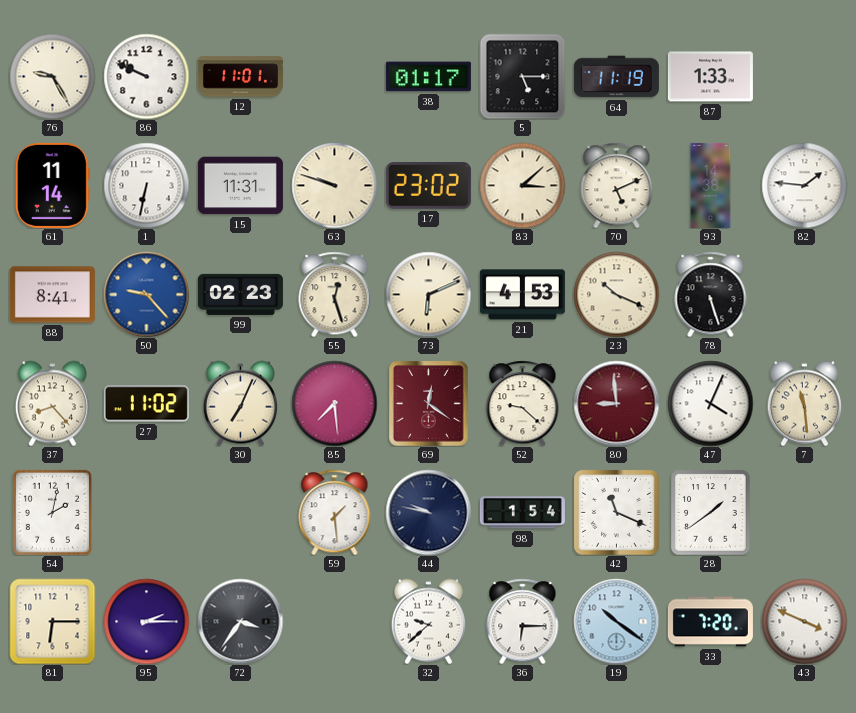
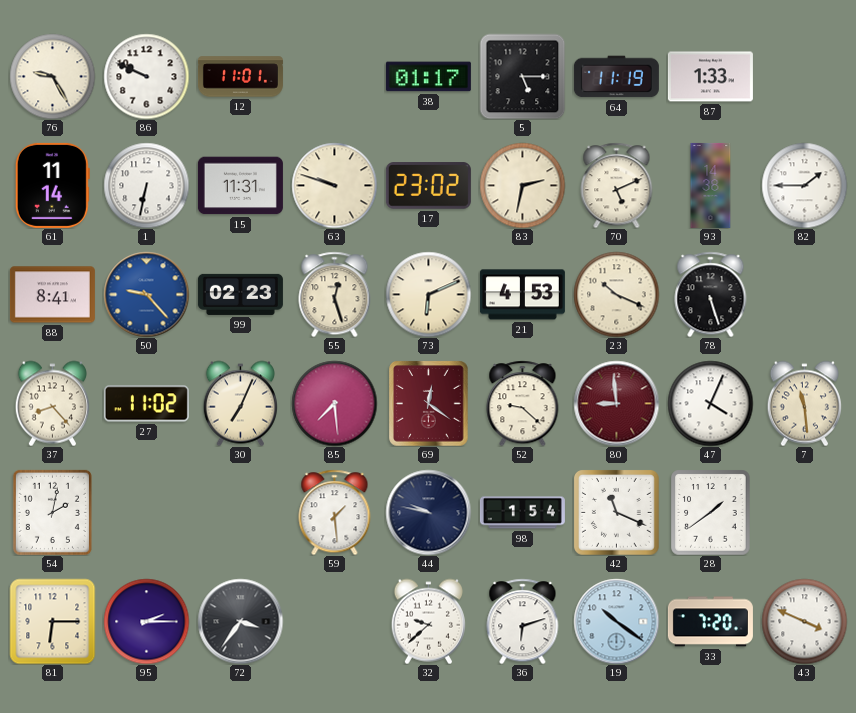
83: 3:08 -> 2:32 (522, 185)
82: 1:46 -> 1:45 (804, 185)
36: 6:15 -> 6:12 (523, 621)
